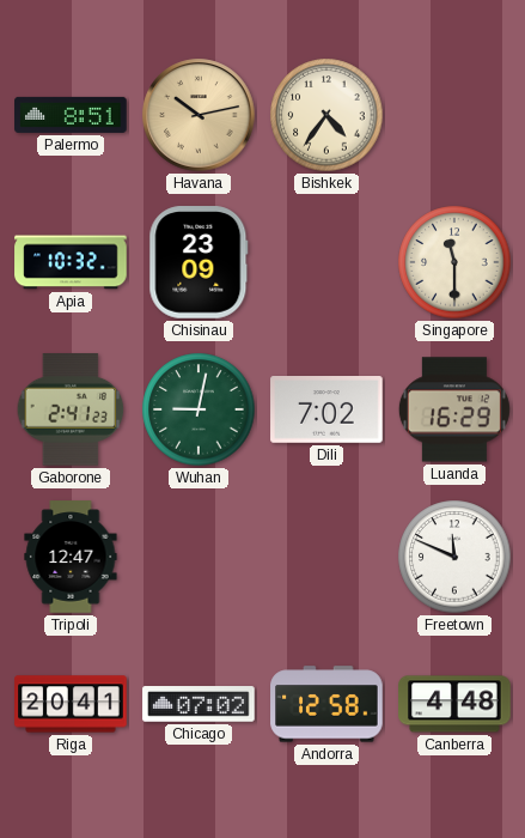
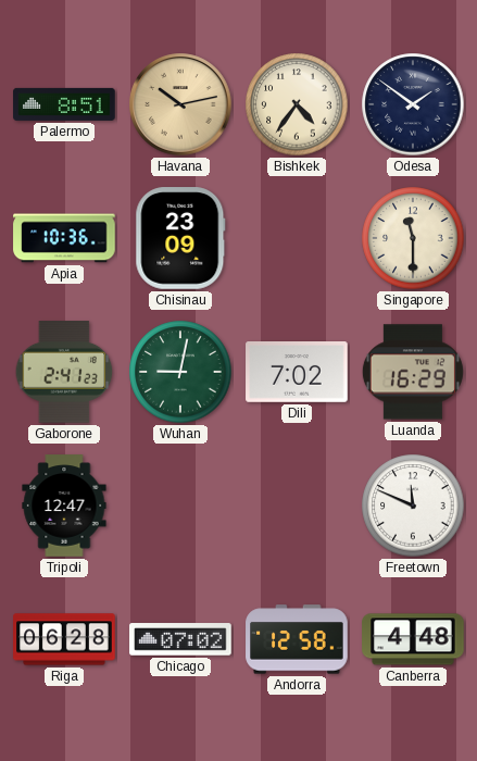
Odesa: none -> 1:51 (413, 104)
Apia: 10:32 -> 10:36 (64, 238)
Riga: 20:41 -> 06:28 (64, 639)
